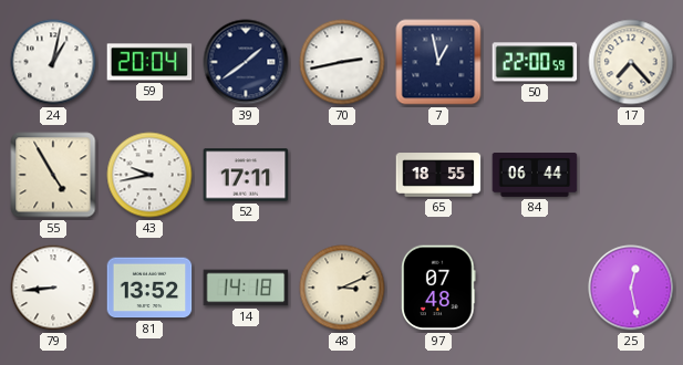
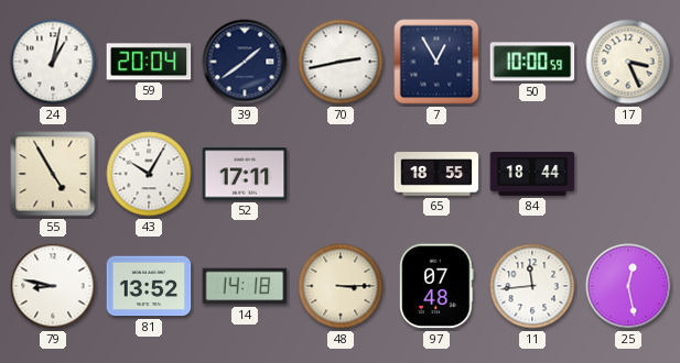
7: 12:58 -> 12:55 (436, 62)
50: 22:00 -> 10:00 (532, 62)
17: 7:23 -> 3:26 (628, 62)
43: 9:43 -> 10:05 (149, 174)
84: 06:44 -> 18:44 (532, 175)
79: 8:44 -> 8:47 (53, 286)
48: 3:11 -> 3:15 (341, 286)
11: none -> 11:44 (532, 286)
